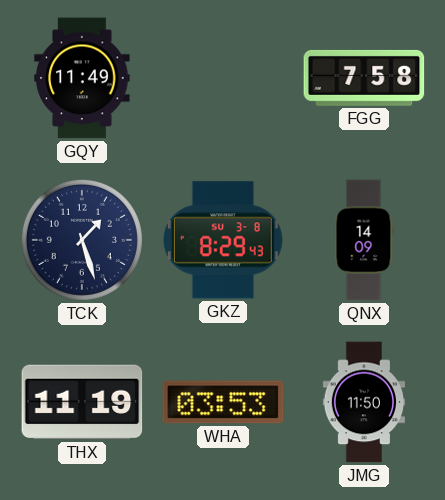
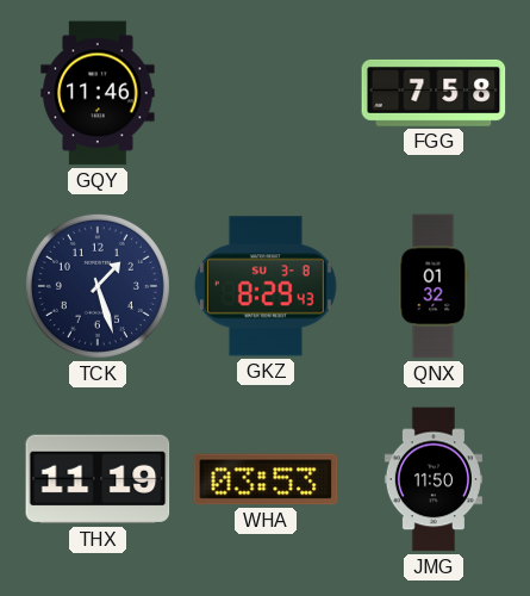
GQY: 11:49 -> 11:46 (98, 93)
QNX: 14:09 -> 01:32 (434, 286)
